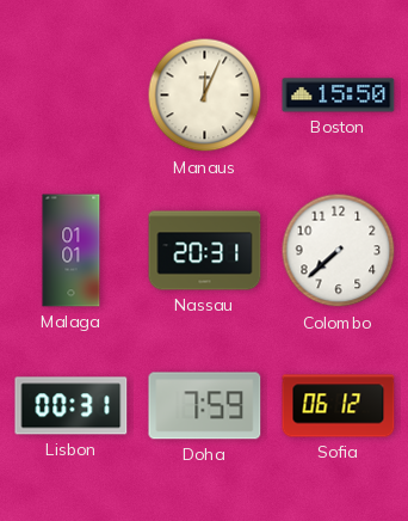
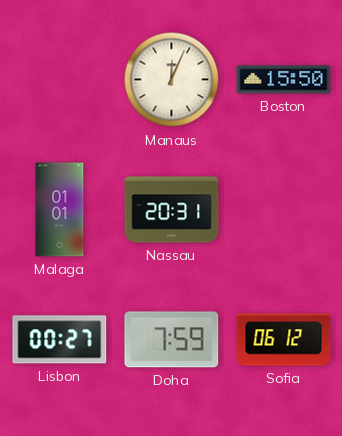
Colombo: 7:38 -> none (339, 251)
Lisbon: 00:31 -> 00:27 (60, 340)
